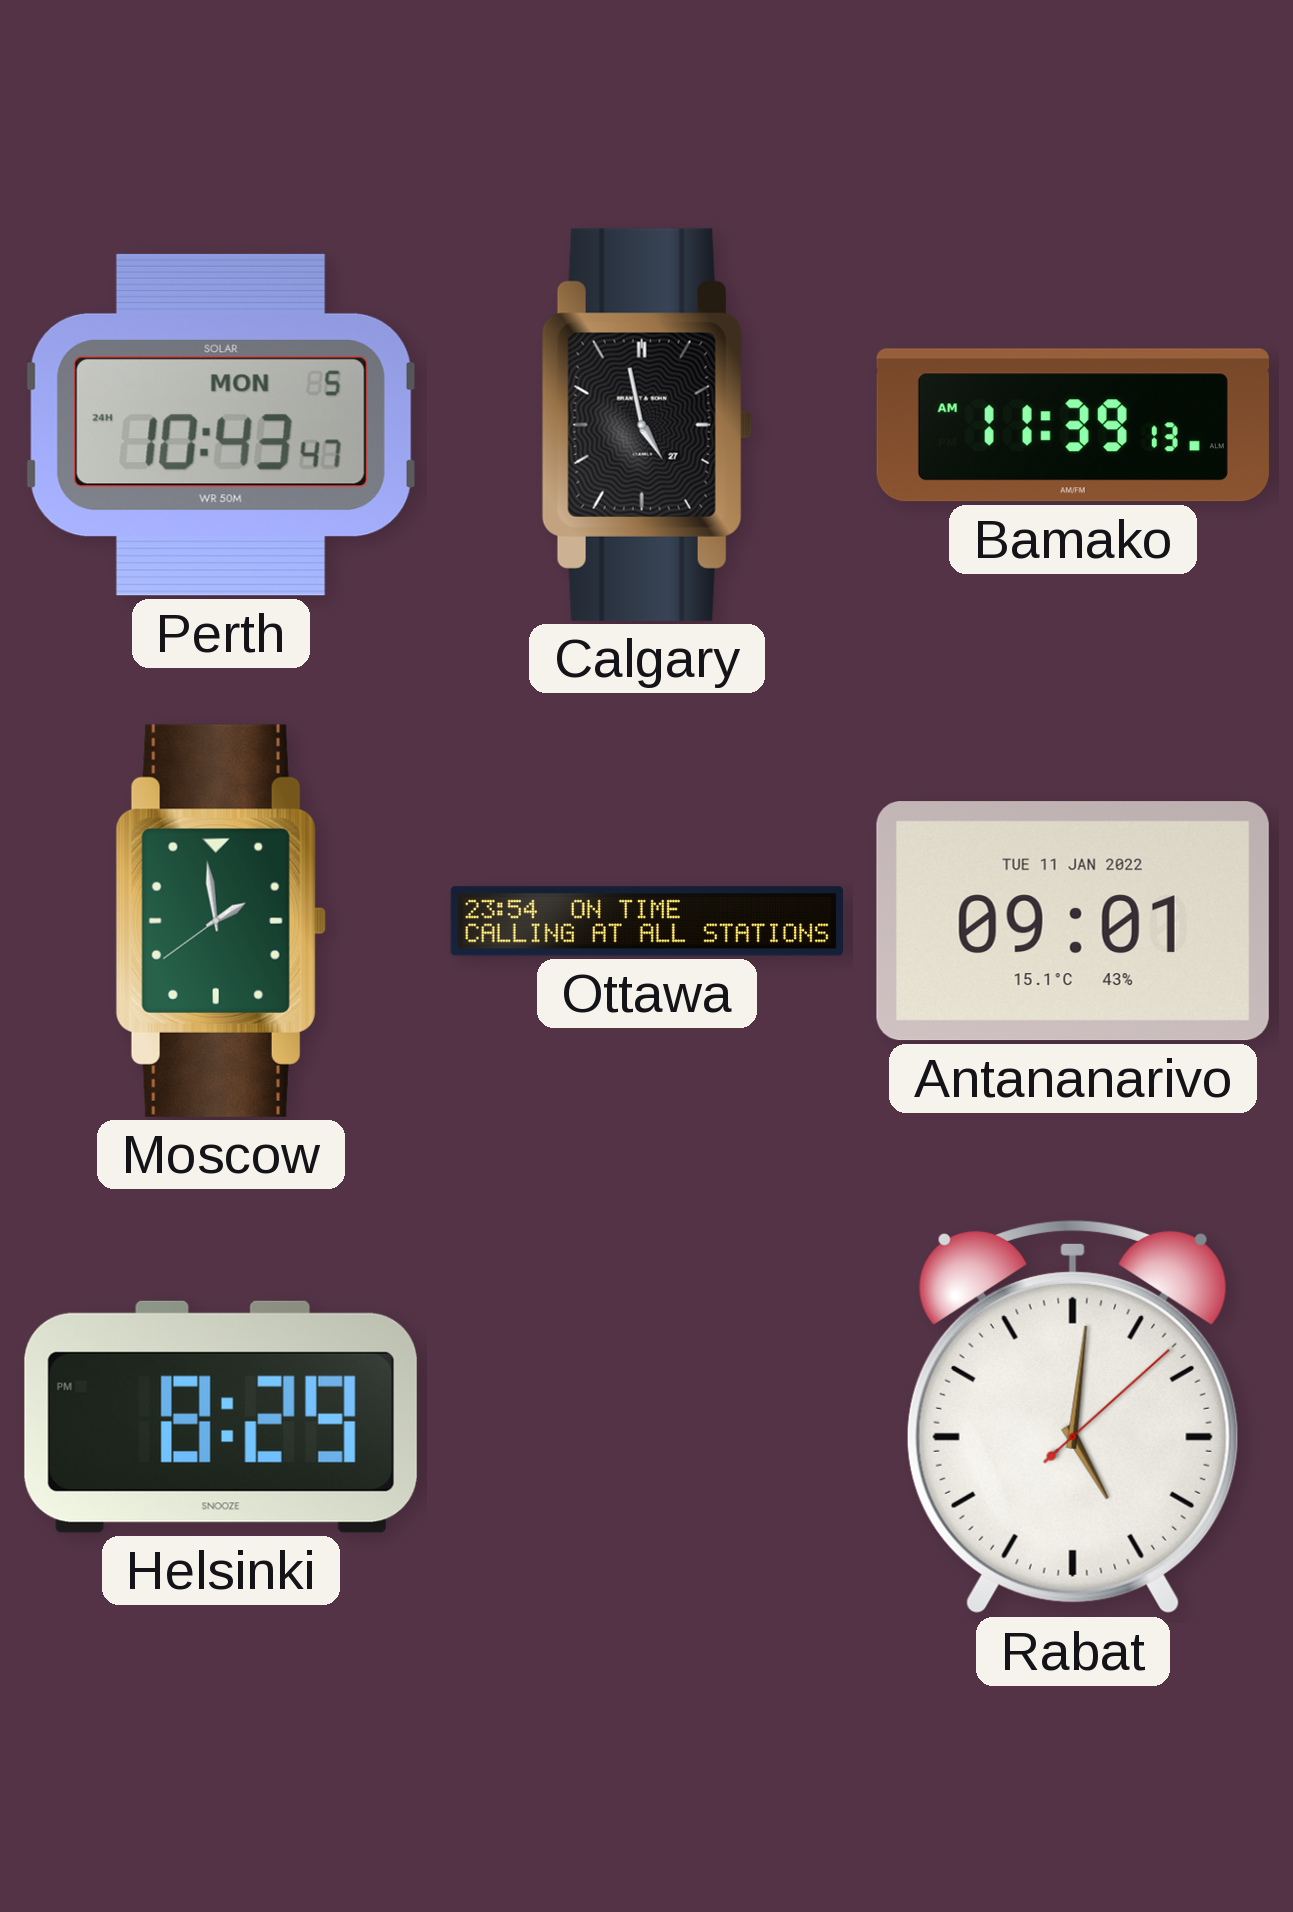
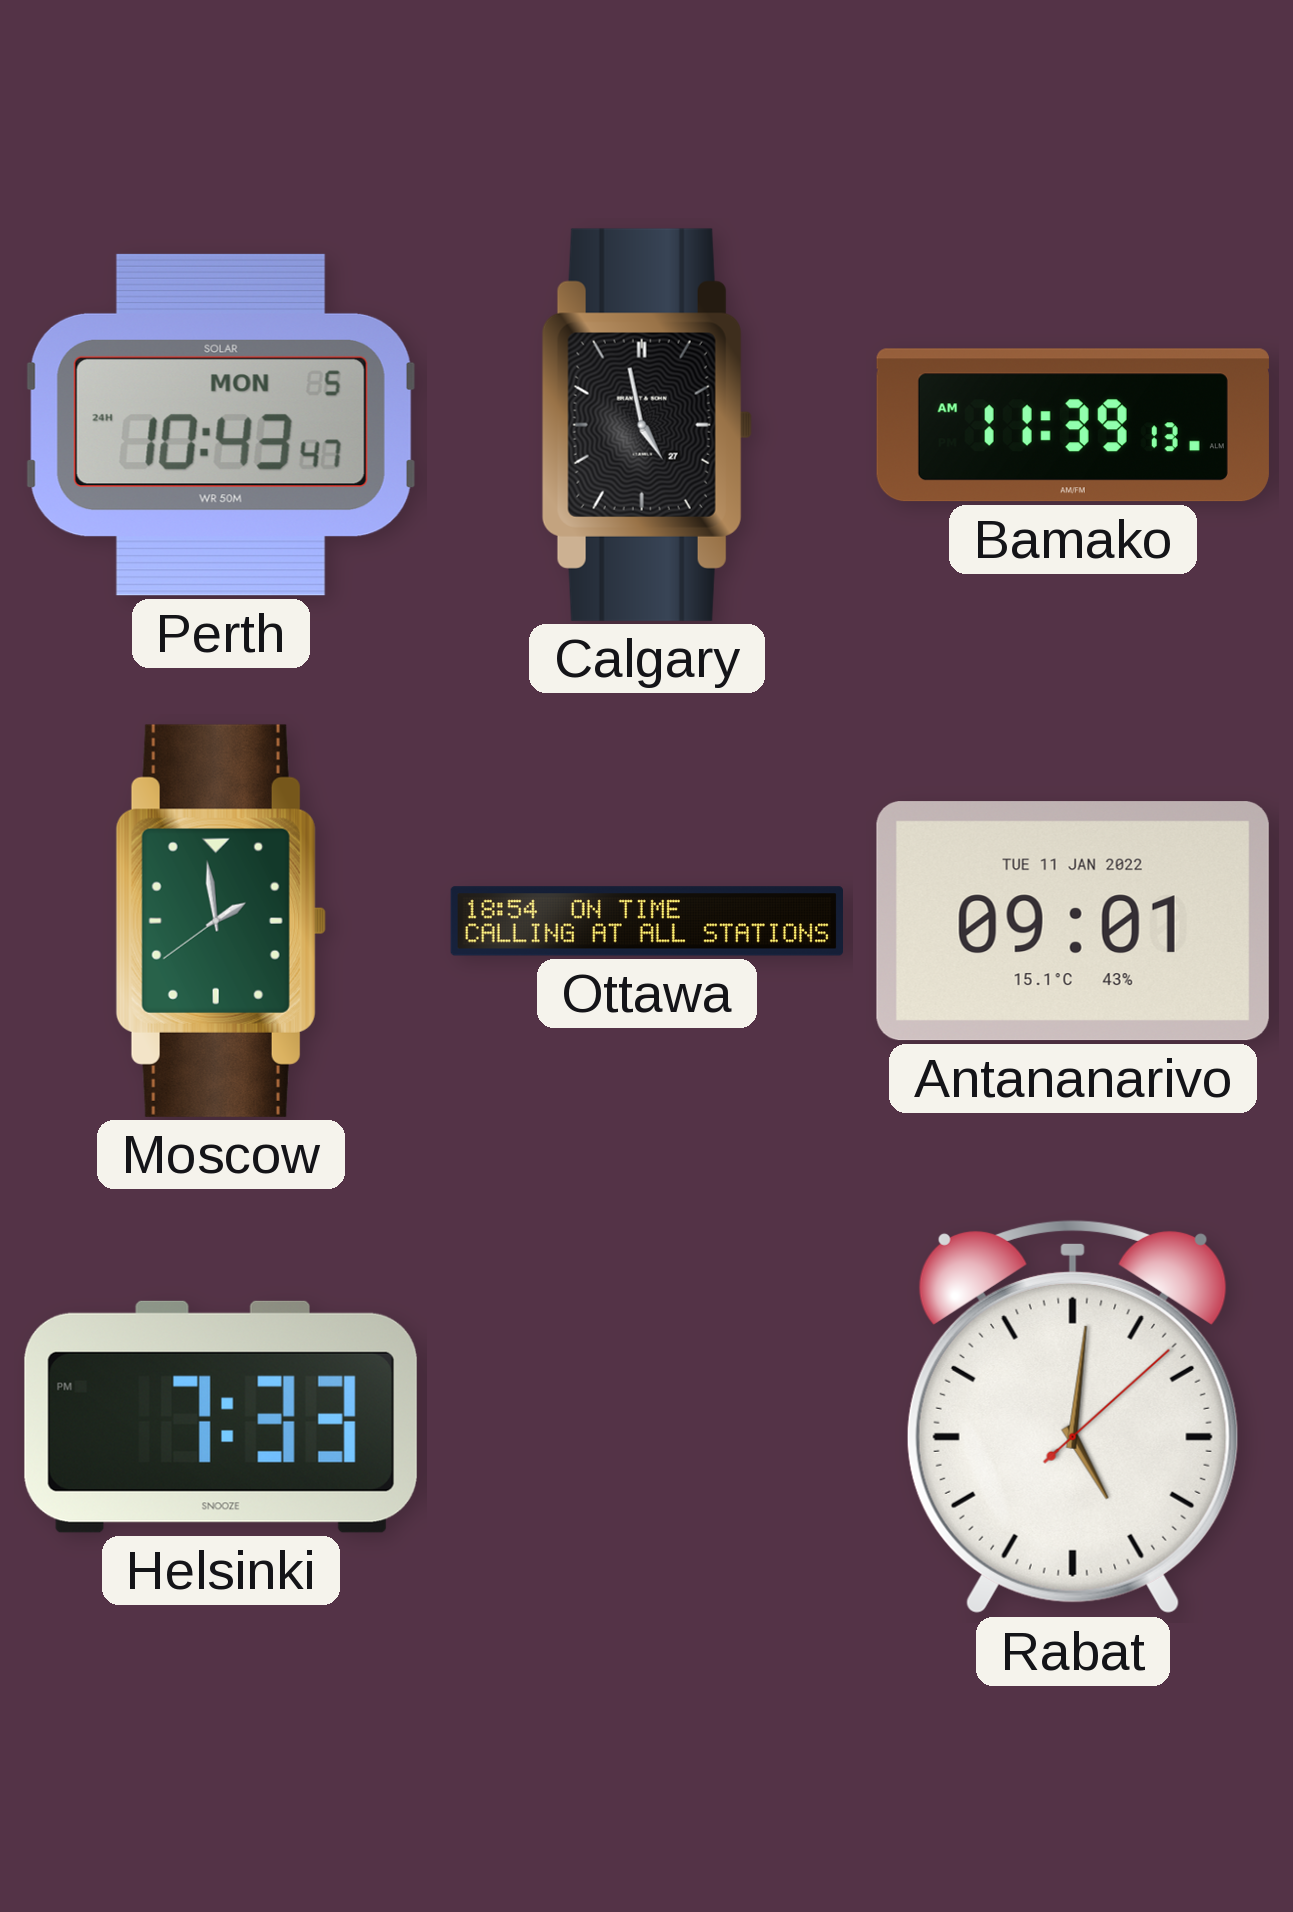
Ottawa: 23:54 -> 18:54 (646, 921)
Helsinki: 8:29 -> 7:33 (221, 1417)
